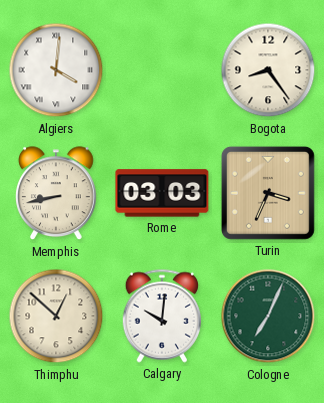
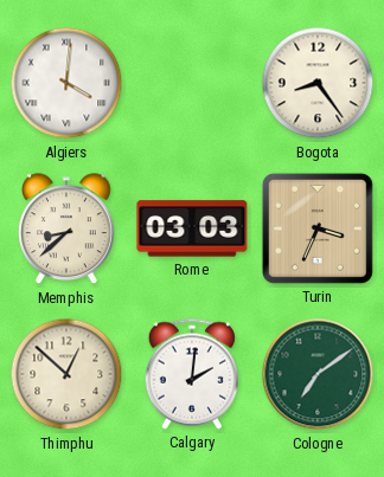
Memphis: 8:43 -> 8:38 (68, 230)
Calgary: 10:01 -> 2:01 (191, 374)
Cologne: 7:04 -> 7:09 (318, 374)
